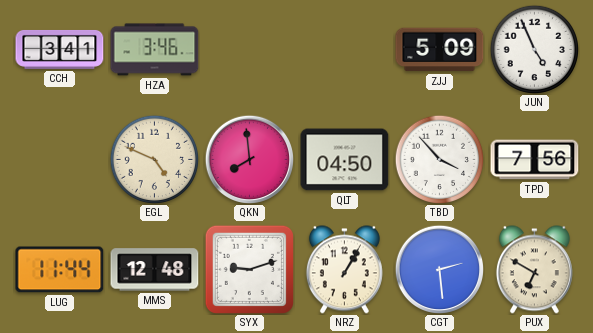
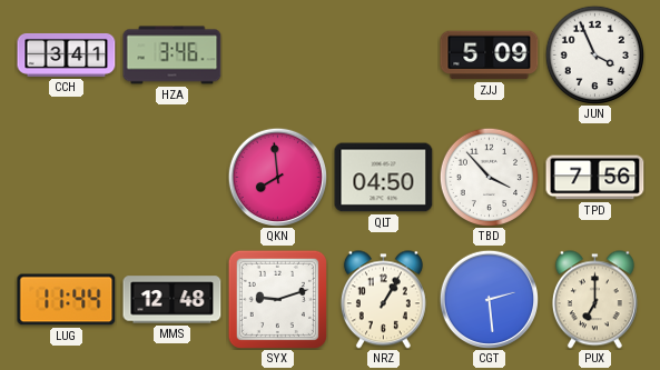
JUN: 4:56 -> 3:56 (594, 54)
EGL: 4:49 -> none (154, 159)
PUX: 6:50 -> 7:00 (594, 300)
